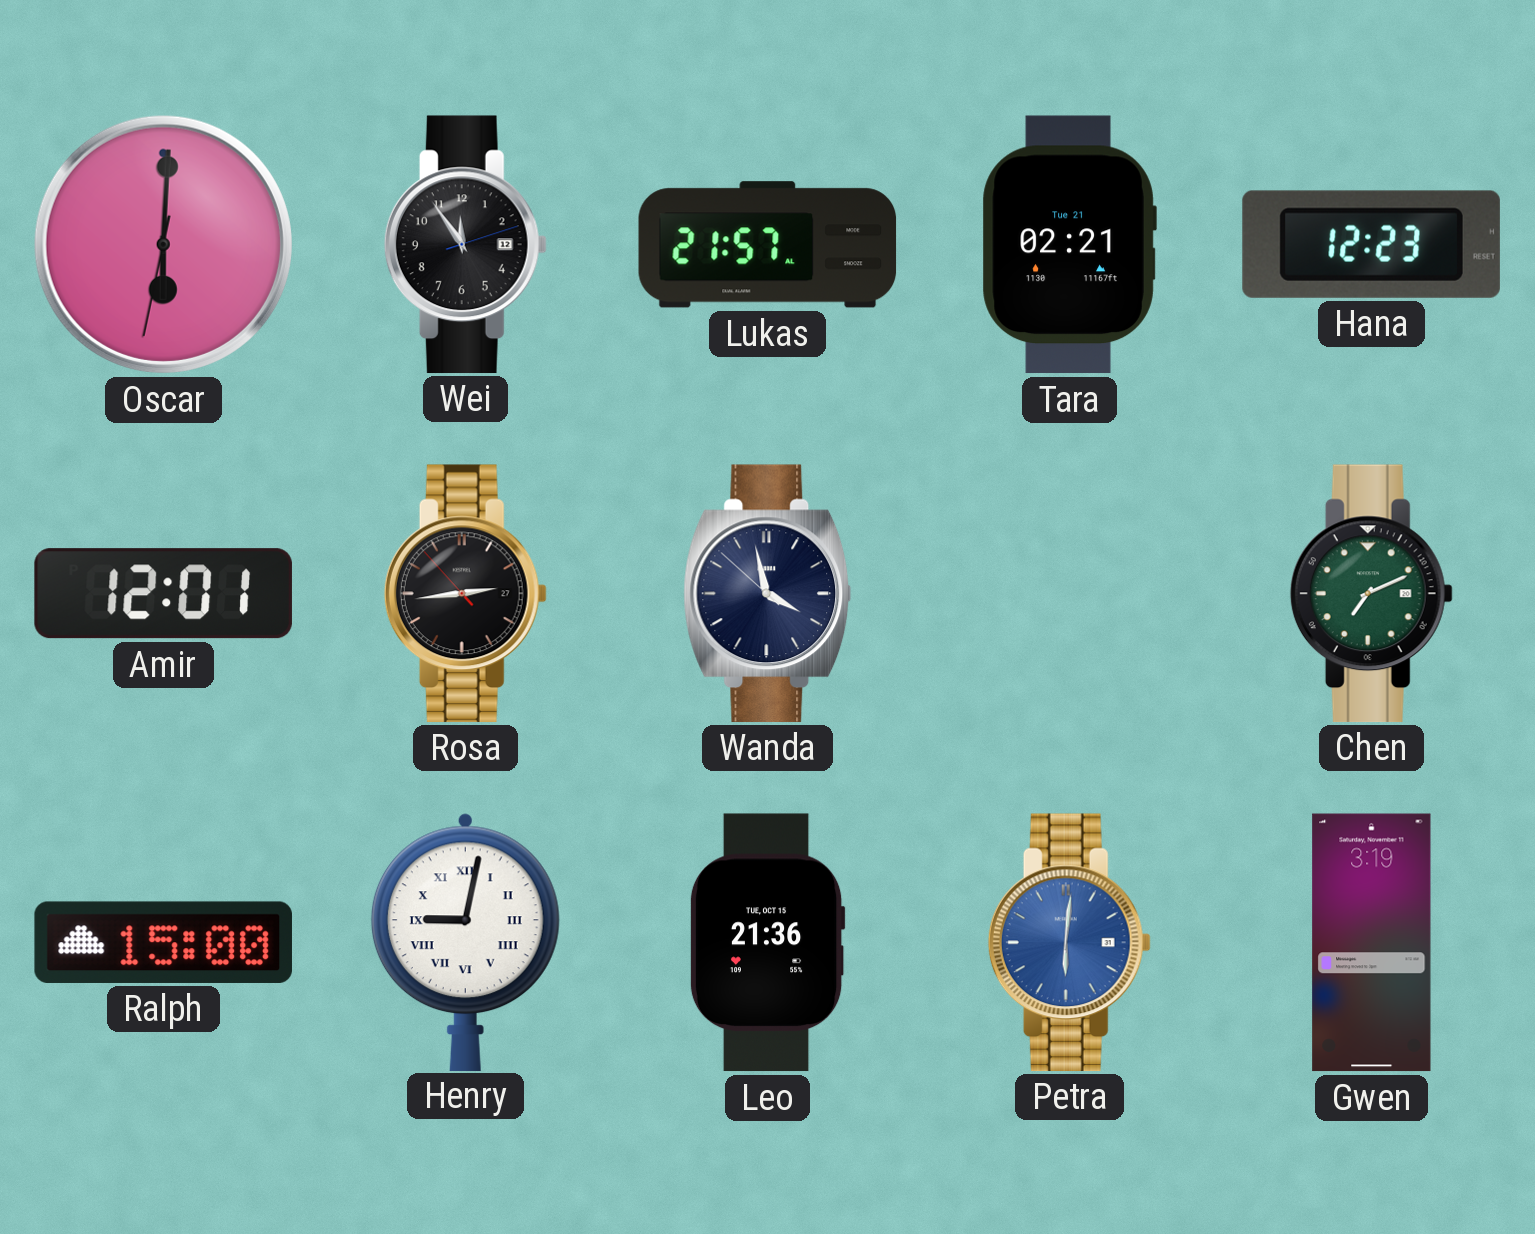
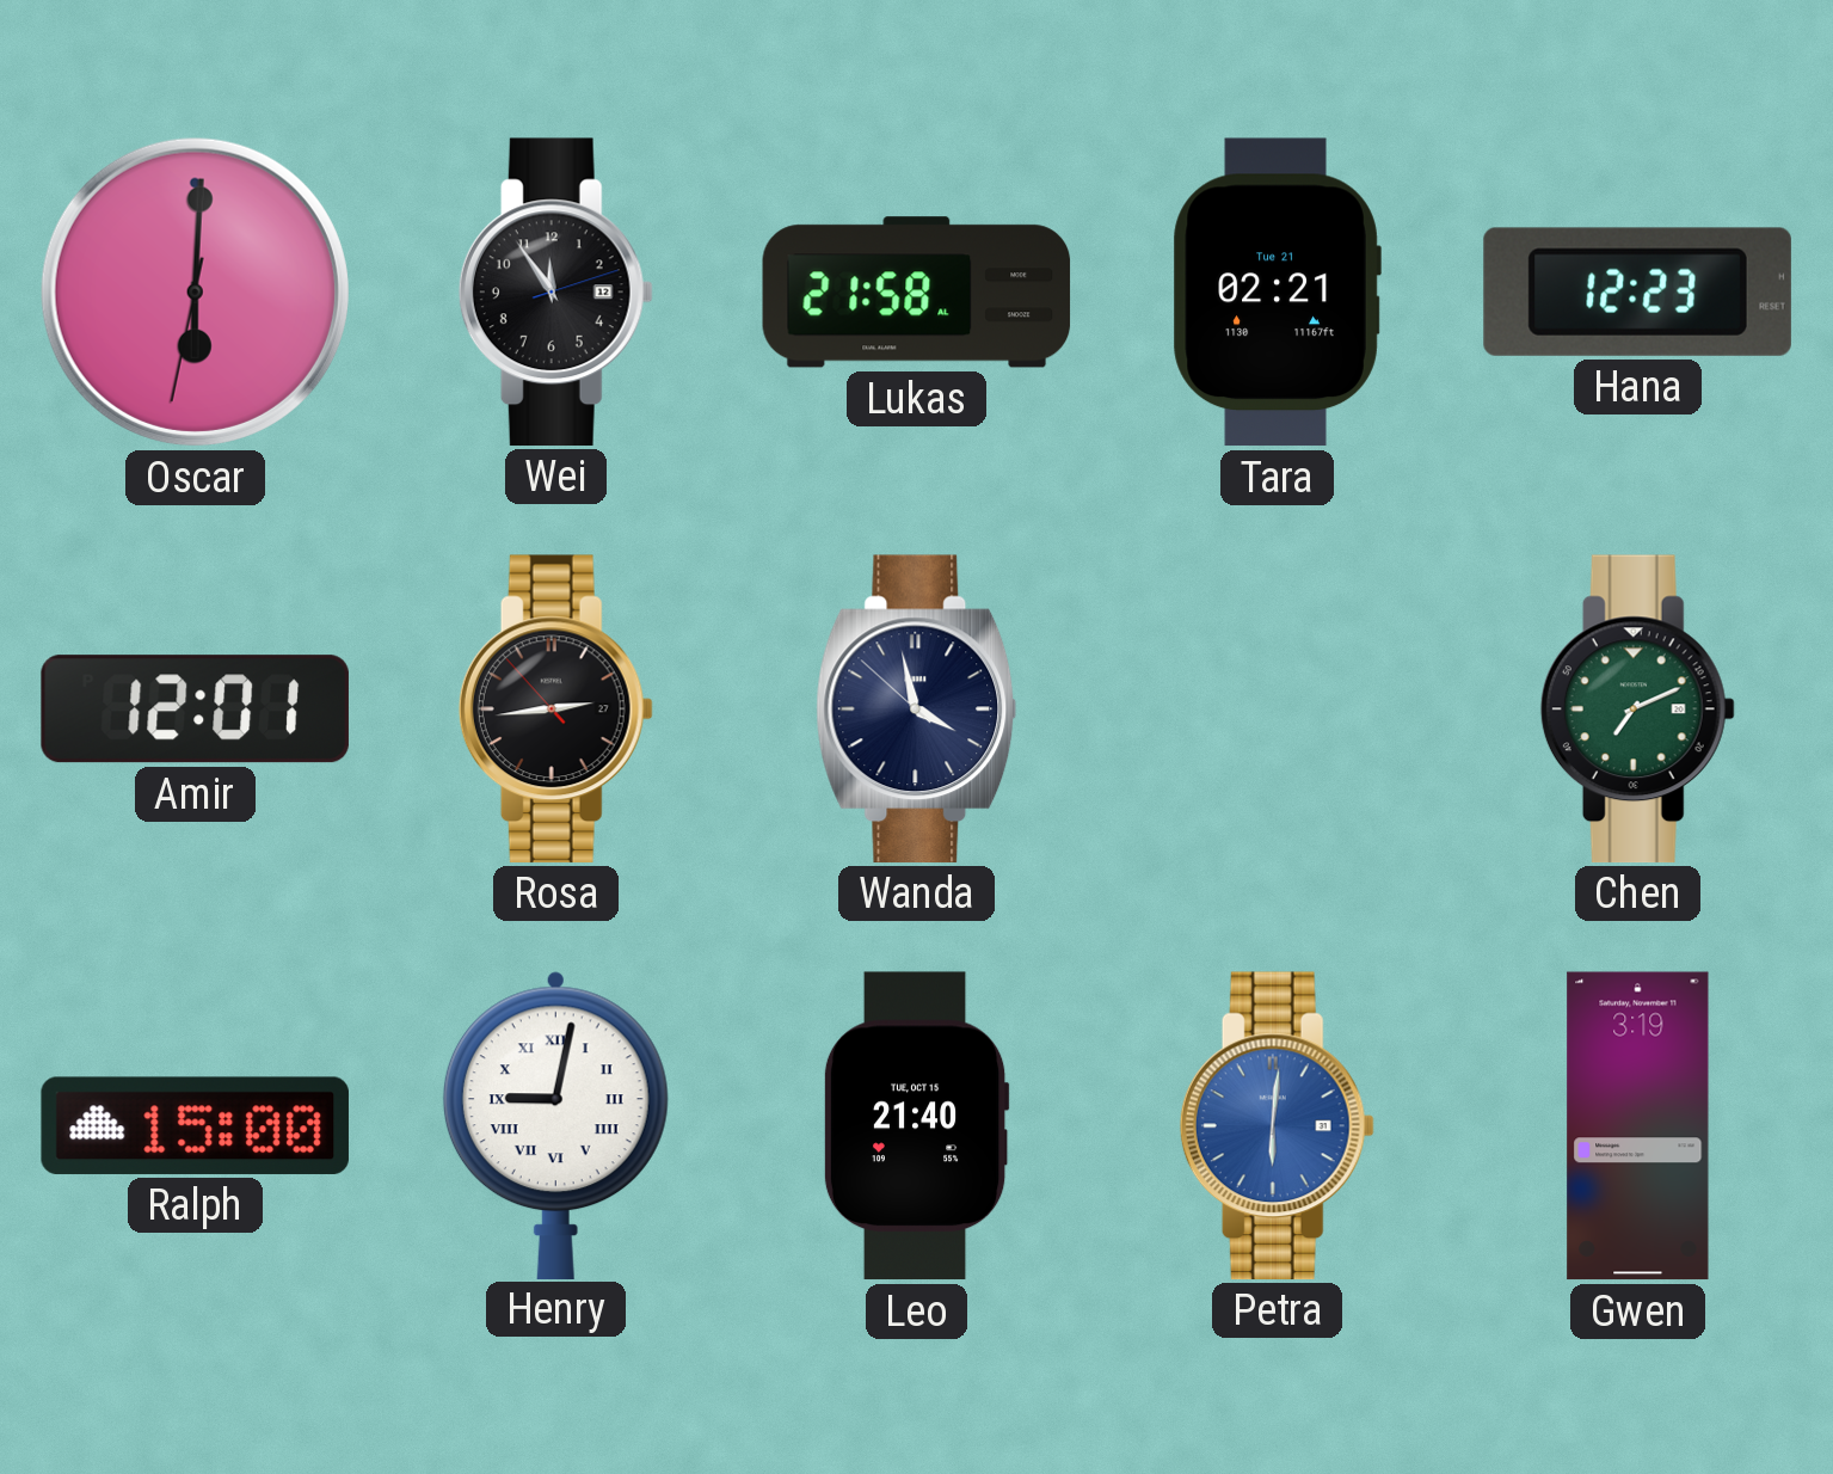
Lukas: 21:57 -> 21:58 (917, 293)
Leo: 21:36 -> 21:40 (916, 1126)
